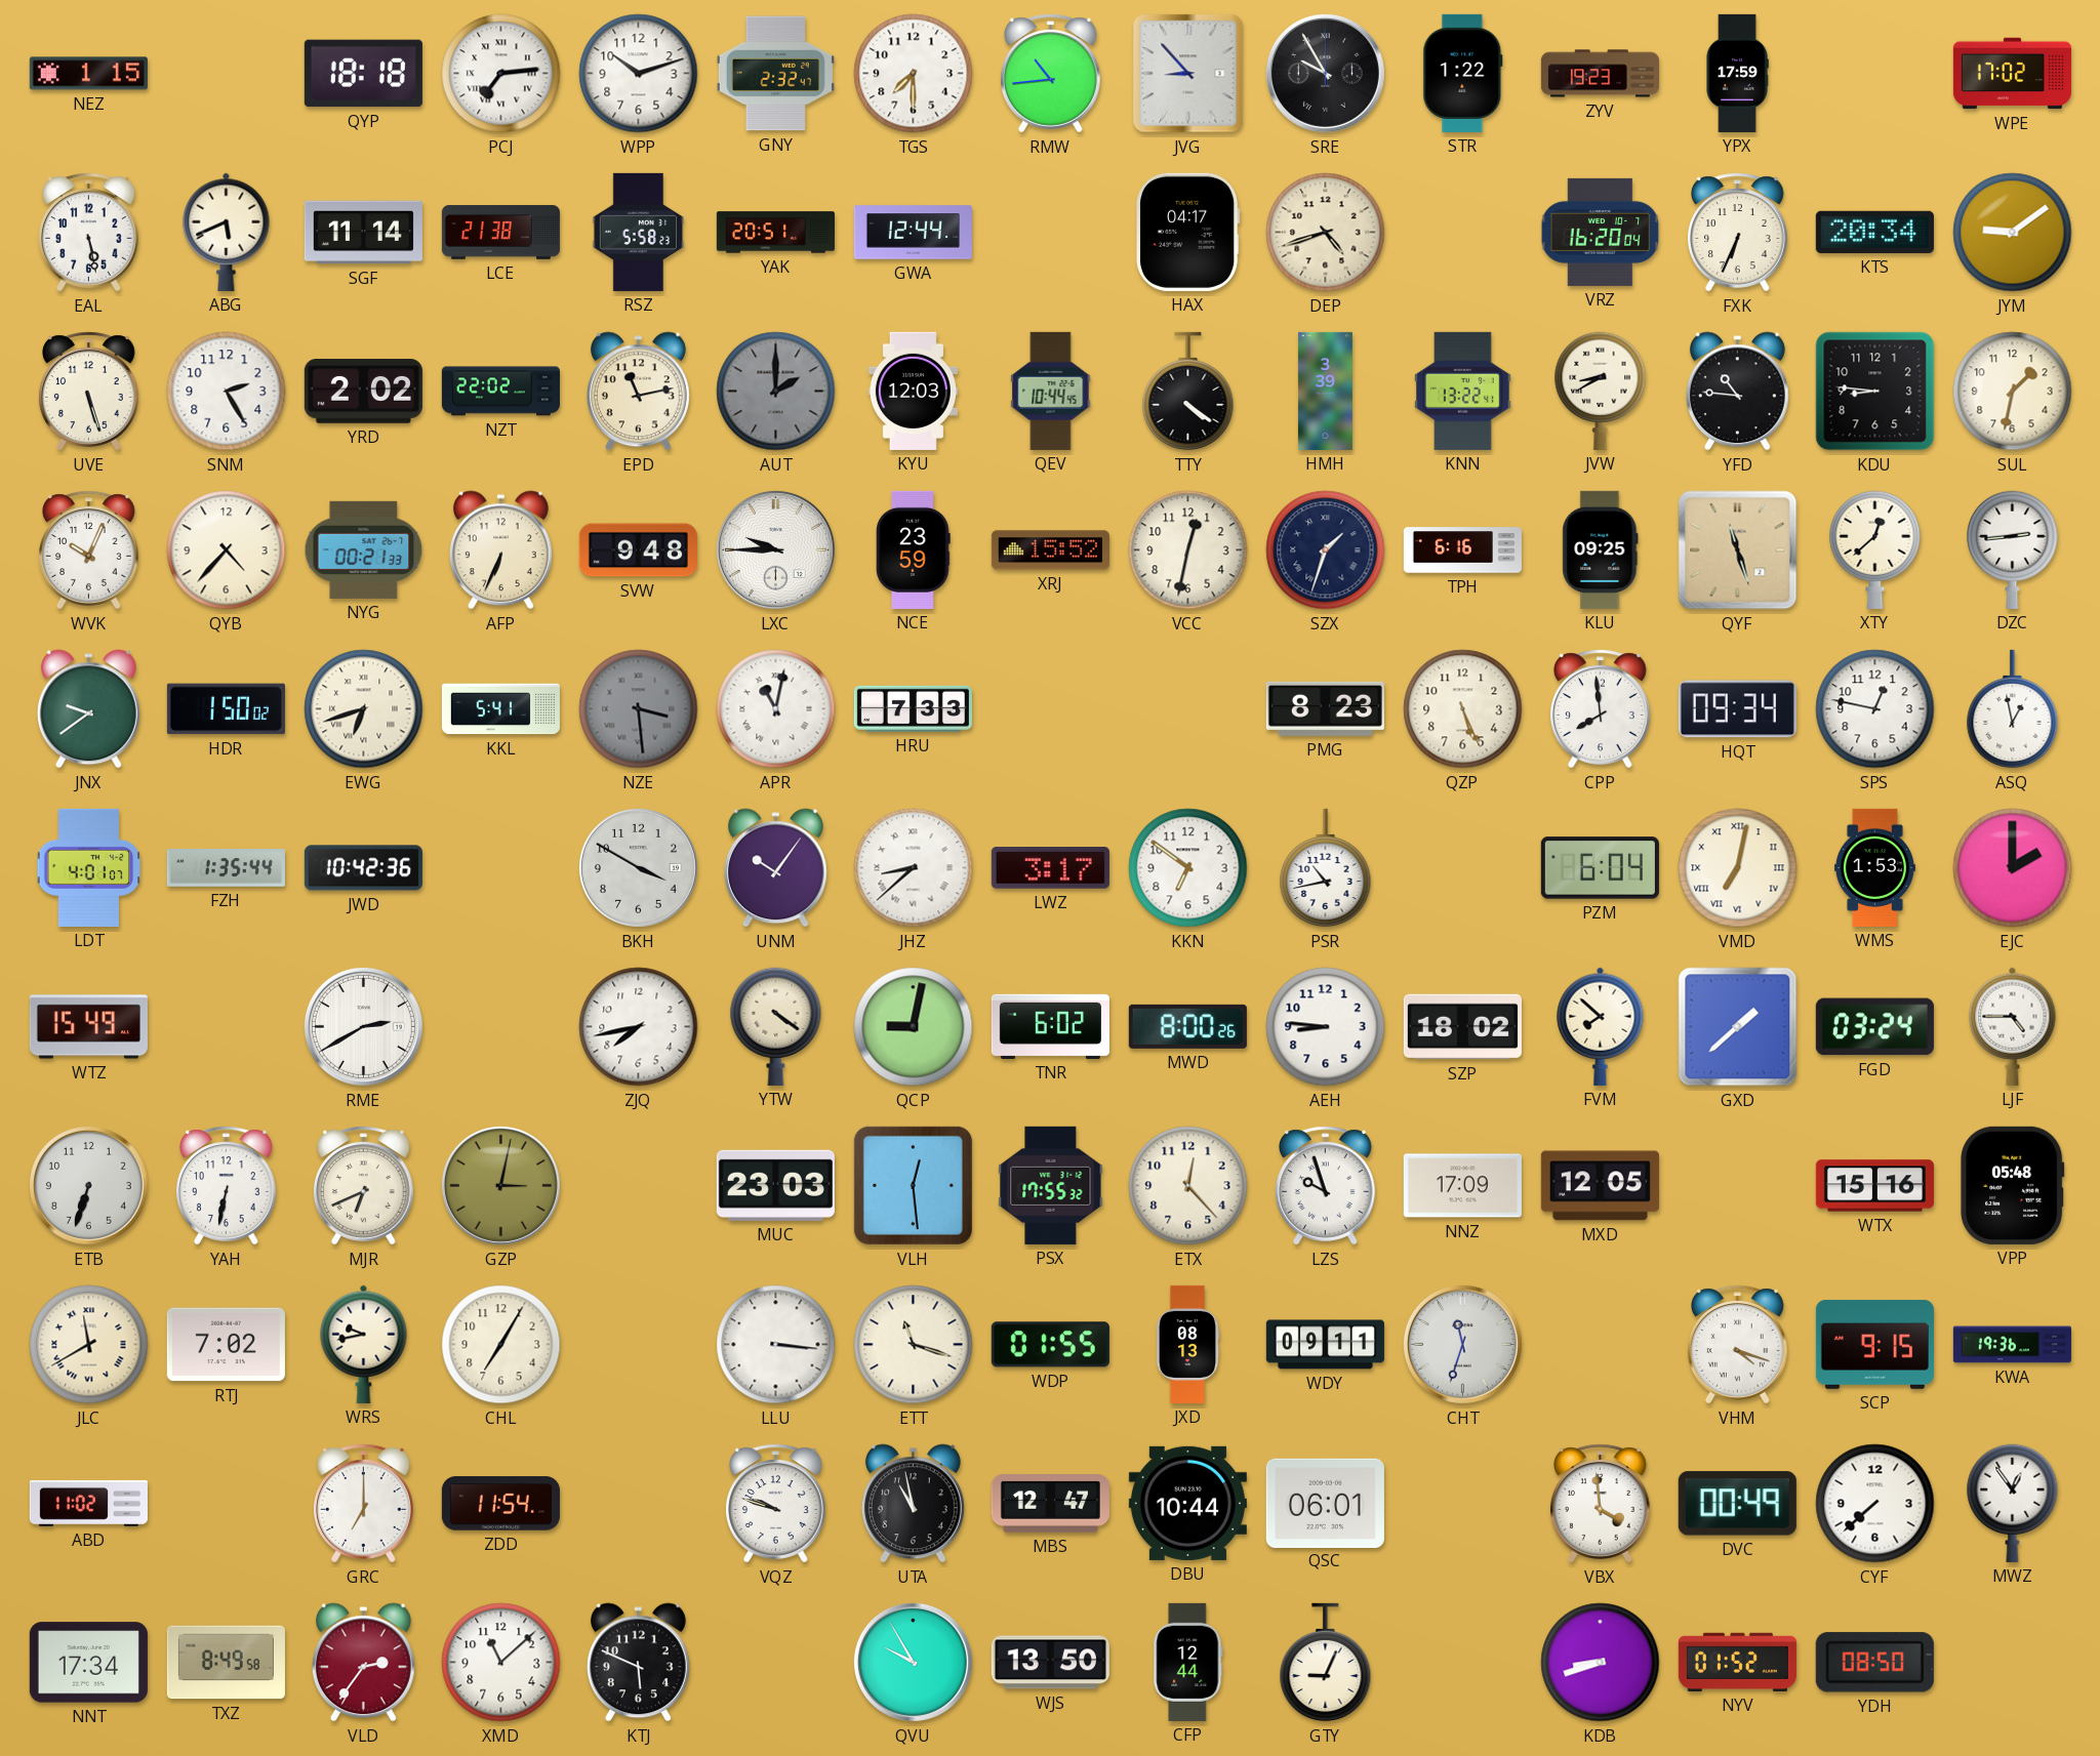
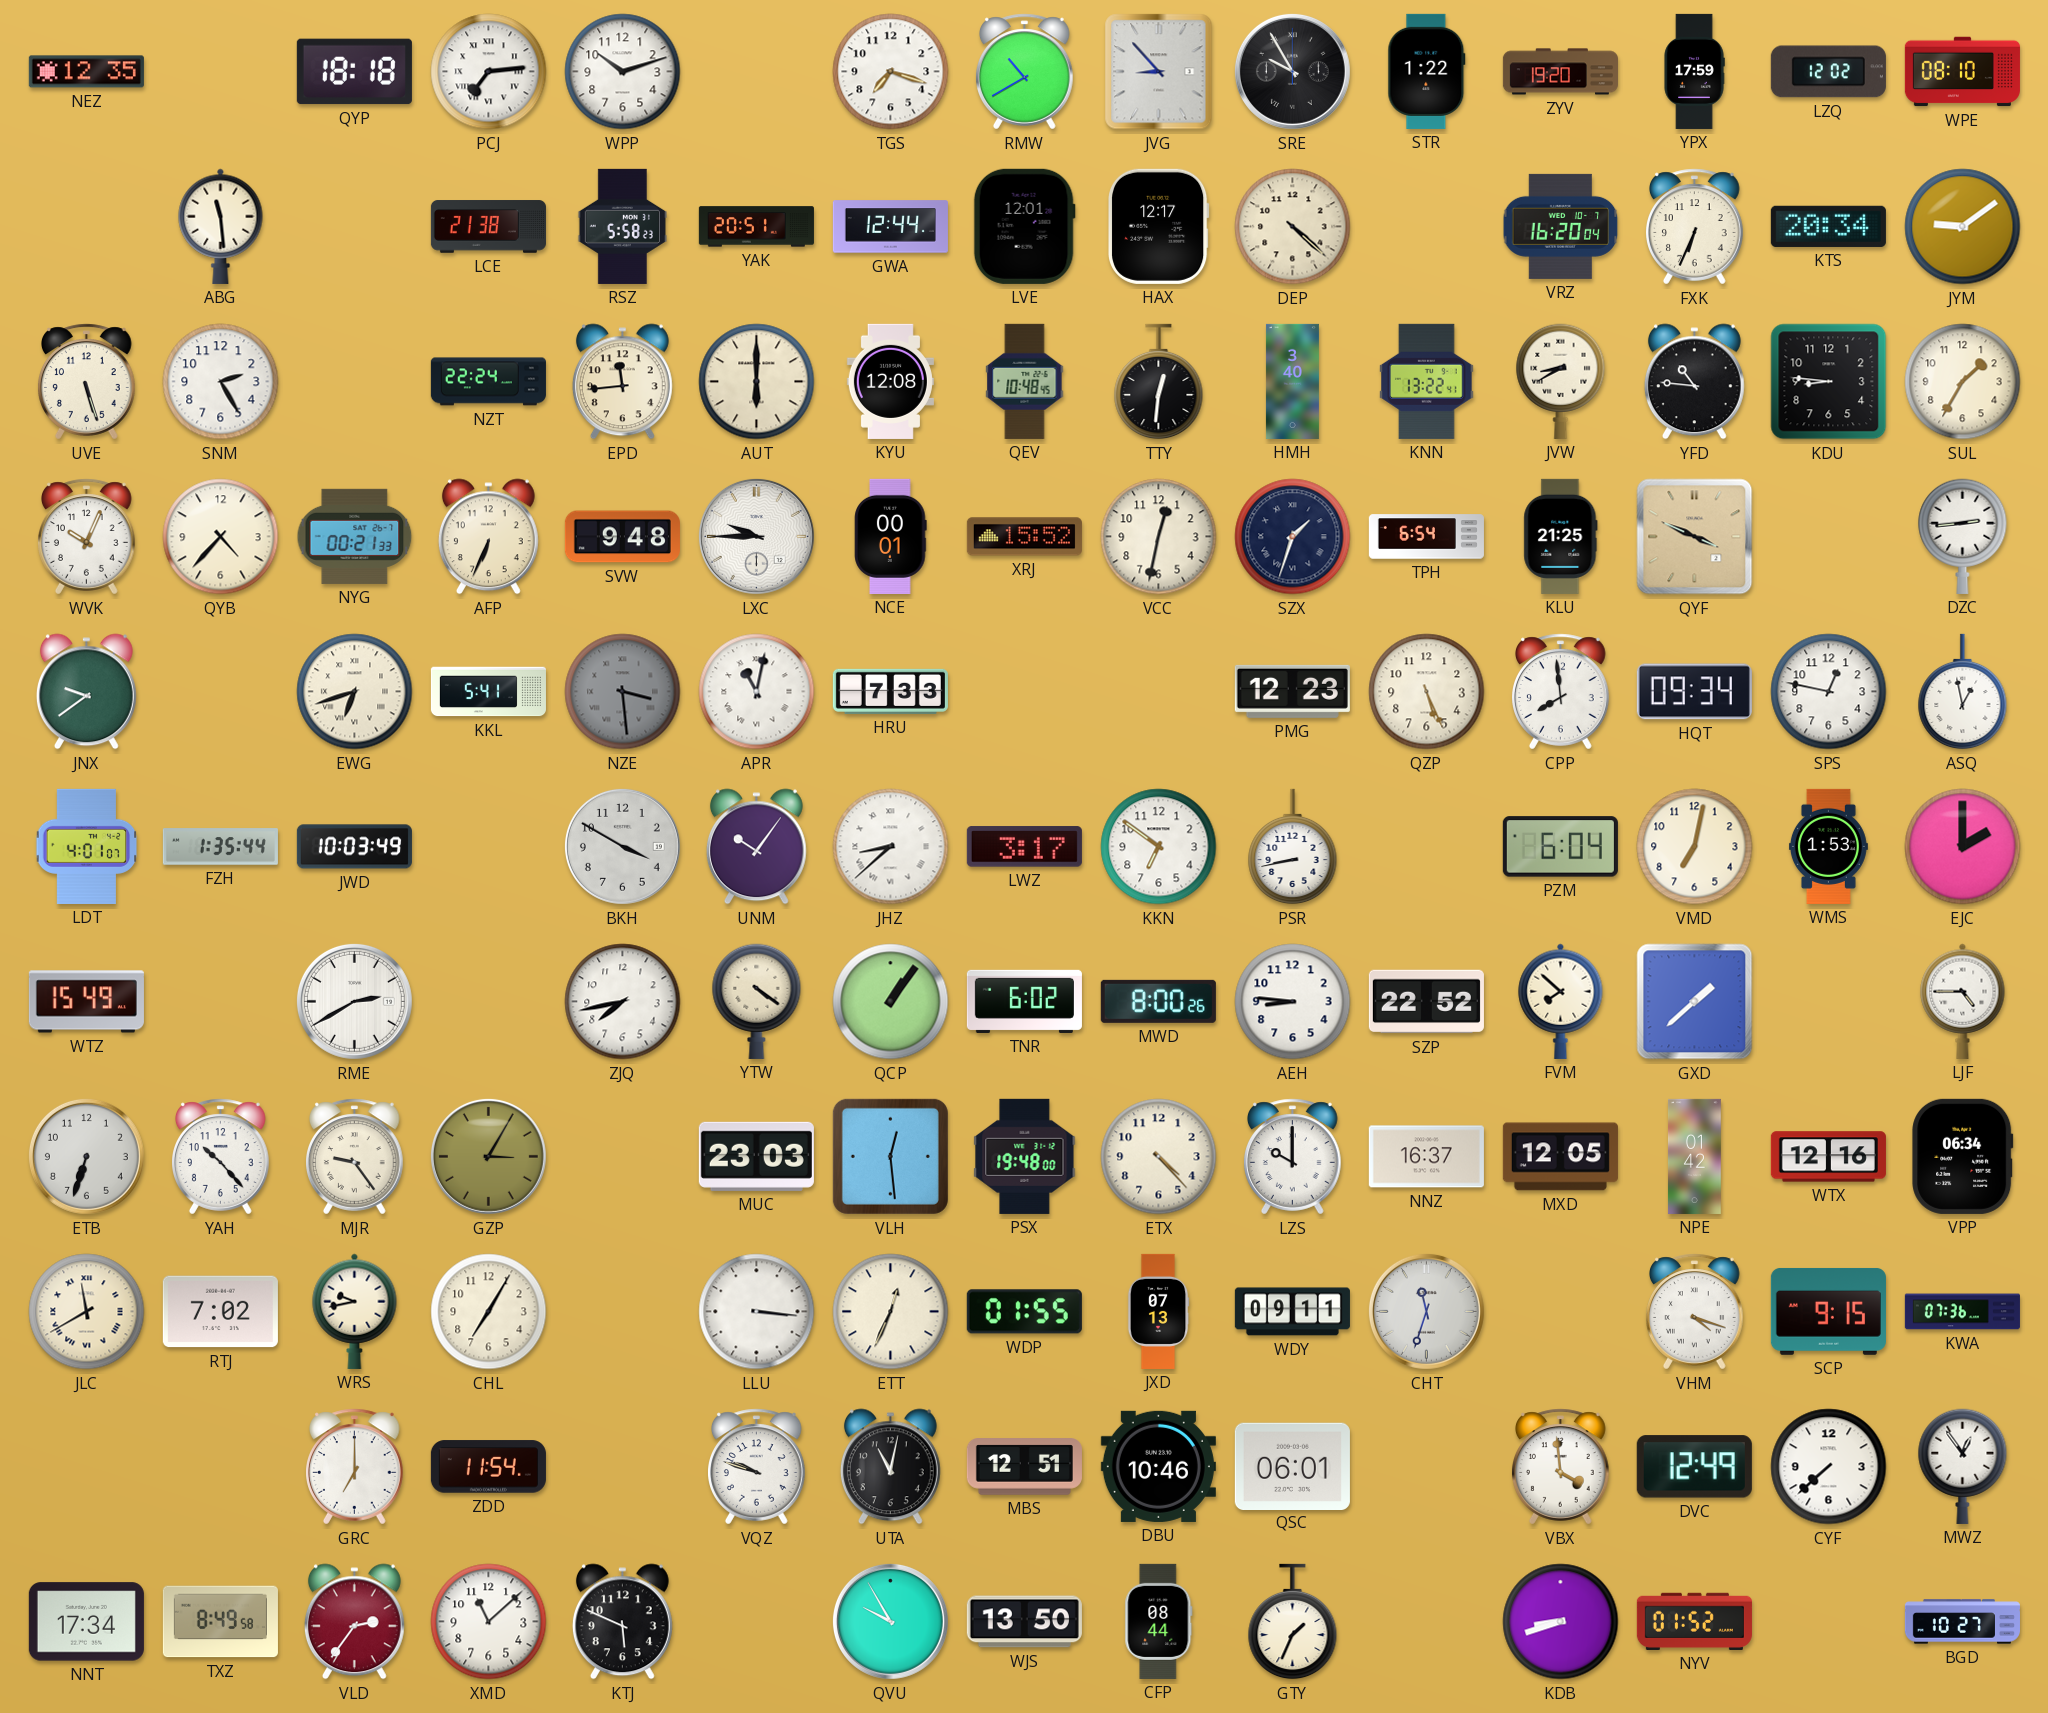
NEZ: 1:15 -> 12:35 (86, 72)
GNY: 2:32 -> none (775, 74)
TGS: 7:30 -> 7:18 (891, 72)
RMW: 10:44 -> 10:40 (1025, 72)
ZYV: 19:23 -> 19:20 (1560, 72)
LZQ: none -> 12:02 (1828, 72)
WPE: 17:02 -> 08:10 (1962, 72)
EAL: 5:28 -> none (89, 233)
ABG: 5:41 -> 11:29 (221, 226)
SGF: 11:14 -> none (363, 233)
LVE: none -> 12:01 (1024, 226)
HAX: 04:17 -> 12:17 (1158, 226)
DEP: 4:42 -> 4:22 (1293, 227)
YRD: 2:02 -> none (363, 392)
NZT: 22:02 -> 22:24 (488, 382)
EPD: 11:13 -> 11:44 (622, 382)
AUT: 2:00 -> 6:00 (757, 382)
AUT dial: grey -> cream (757, 382)
KYU: 12:03 -> 12:08 (890, 381)
QEV: 10:44 -> 10:48 (1025, 381)
TTY: 4:21 -> 12:31 (1159, 382)
HMH: 3:39 -> 3:40 (1292, 381)
SUL: 1:32 -> 1:35 (1963, 382)
NCE: 23:59 -> 00:01 (891, 536)
TPH: 6:16 -> 6:54 (1426, 537)
KLU: 09:25 -> 21:25 (1561, 536)
QYF: 11:27 -> 3:49 (1695, 537)
XTY: 12:38 -> none (1875, 549)
HDR: 1:50 -> none (226, 709)
PMG: 8:23 -> 12:23 (1292, 691)
JWD: 10:42 -> 10:03 (354, 847)
PSR: 10:43 -> 8:43 (1293, 847)
VMD numerals: Roman -> Arabic (1695, 847)
QCP: 9:02 -> 1:06 (891, 1002)
SZP: 18:02 -> 22:52 (1426, 1002)
FGD: 03:24 -> none (1874, 1027)
YAH: 6:32 -> 10:23 (221, 1157)
MJR: 6:41 -> 9:24 (355, 1157)
GZP: 3:02 -> 3:05 (488, 1156)
PSX: 17:55 -> 19:48 (1025, 1156)
ETX: 12:23 -> 4:23 (1159, 1157)
LZS: 9:57 -> 10:00 (1293, 1157)
NNZ: 17:09 -> 16:37 (1426, 1157)
NPE: none -> 01:42 (1694, 1156)
WTX: 15:16 -> 12:16 (1828, 1157)
VPP: 05:48 -> 06:34 (1963, 1156)
ETT: 11:18 -> 12:34 (891, 1312)
JXD: 08:13 -> 07:13 (1158, 1311)
KWA: 19:36 -> 07:36 (1962, 1312)
ABD: 11:02 -> none (88, 1503)
UTA: 10:58 -> 11:02 (890, 1467)
MBS: 12:47 -> 12:51 (1024, 1467)
DBU: 10:44 -> 10:46 (1158, 1466)
DVC: 00:49 -> 12:49 (1694, 1467)
CFP: 12:44 -> 08:44 (1159, 1621)
GTY: 9:04 -> 1:34 (1293, 1622)
YDH: 08:50 -> none (1874, 1663)
BGD: none -> 10:27 (1962, 1622)
